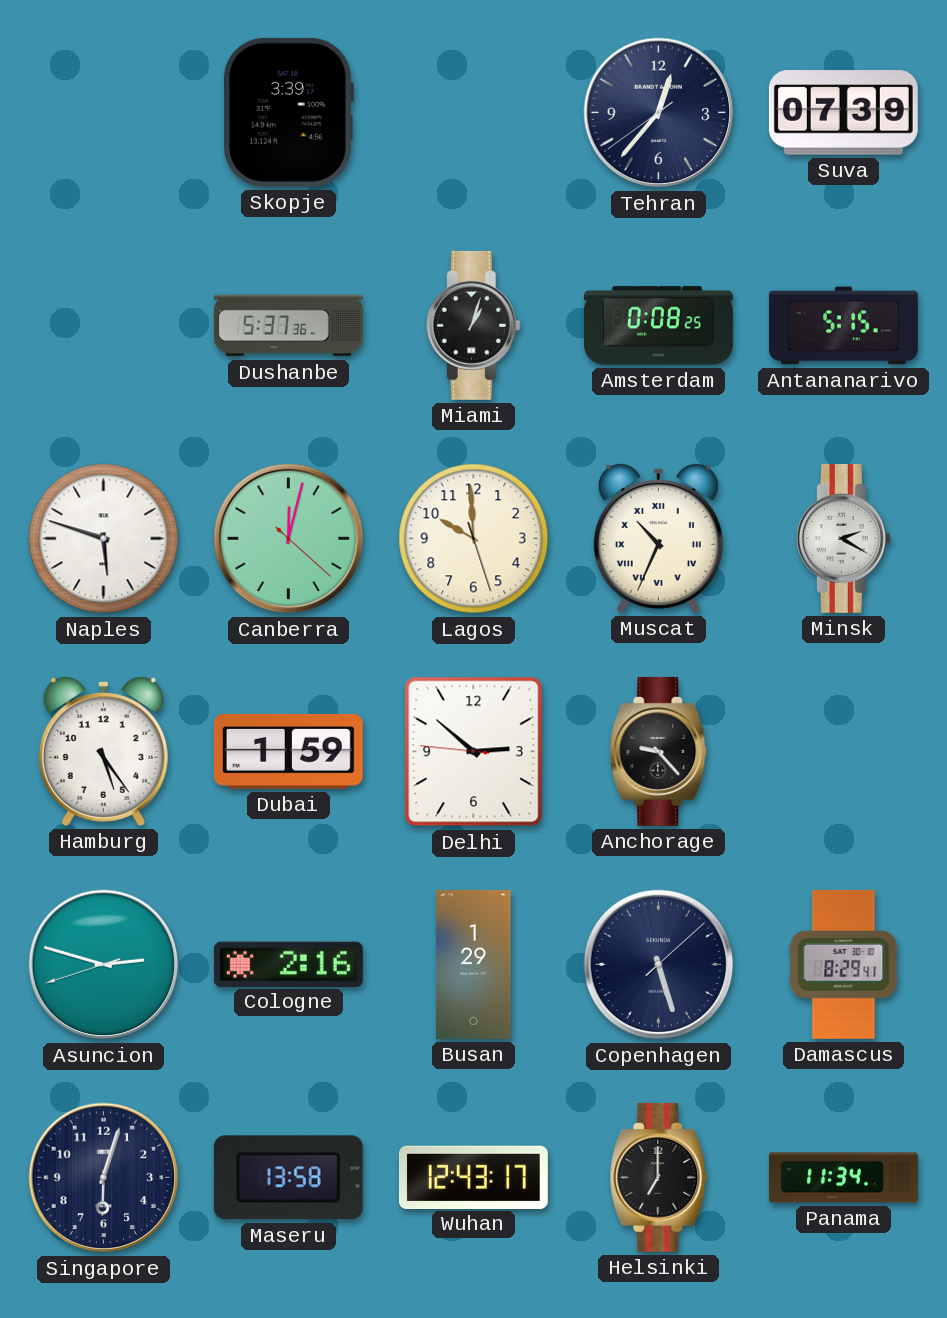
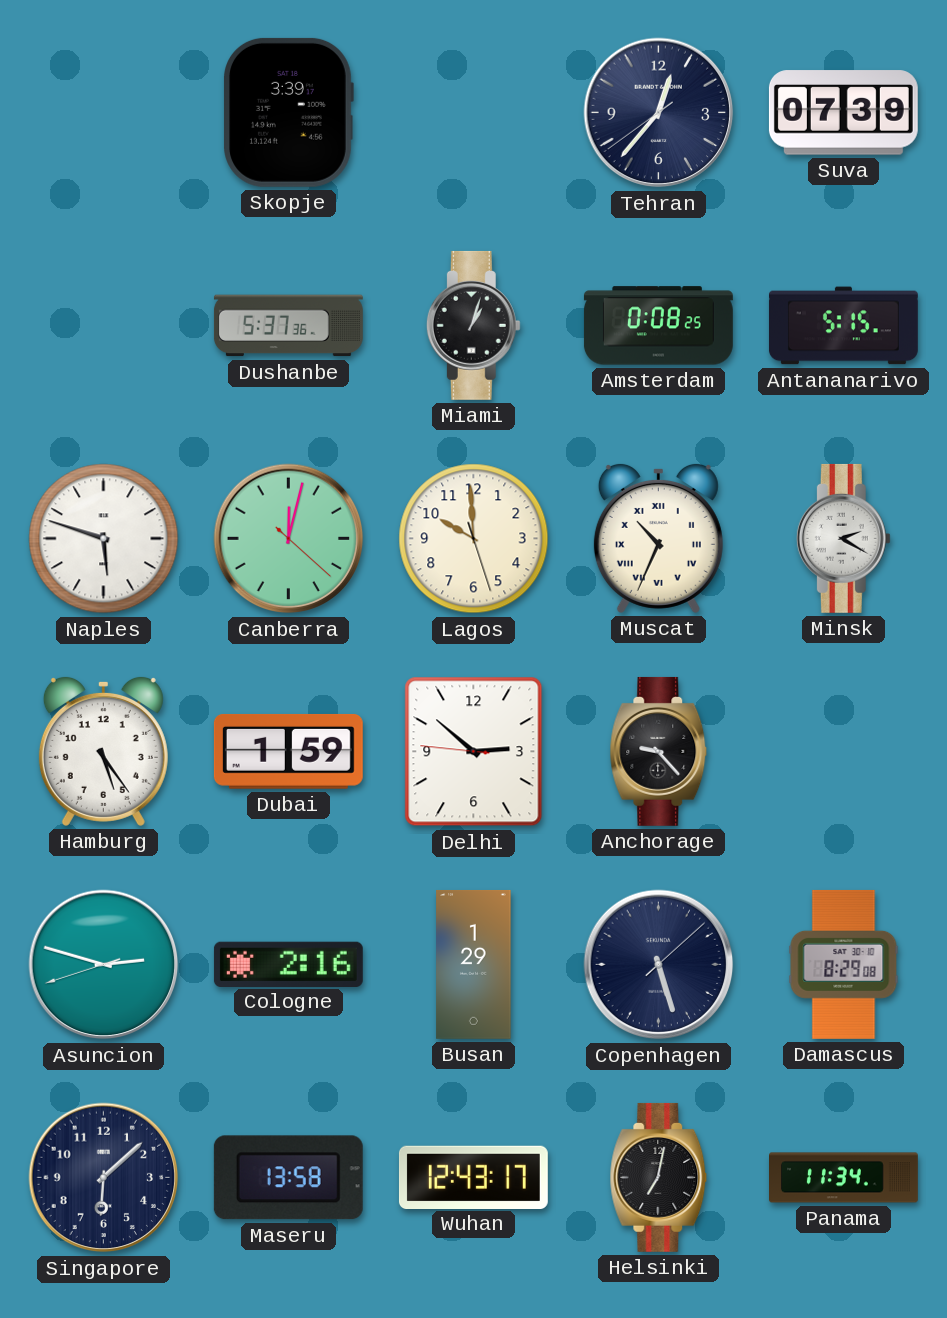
Damascus: 8:29:41 -> 8:29:08 (844, 964)
Singapore: 6:03 -> 6:08 (104, 1178)
Helsinki: 7:00 -> 7:02 (659, 1177)
